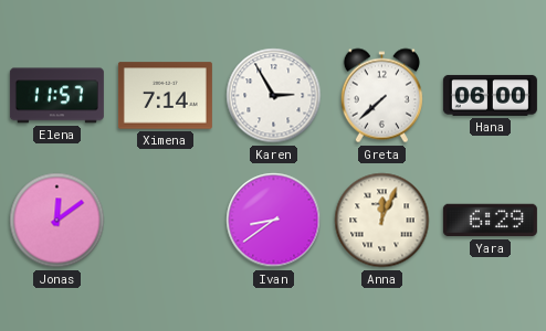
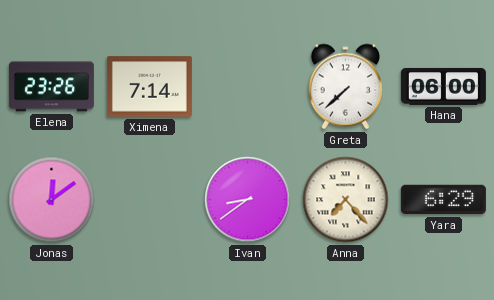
Elena: 11:57 -> 23:26 (51, 87)
Karen: 2:55 -> none (274, 96)
Anna: 12:04 -> 7:23 (346, 200)
